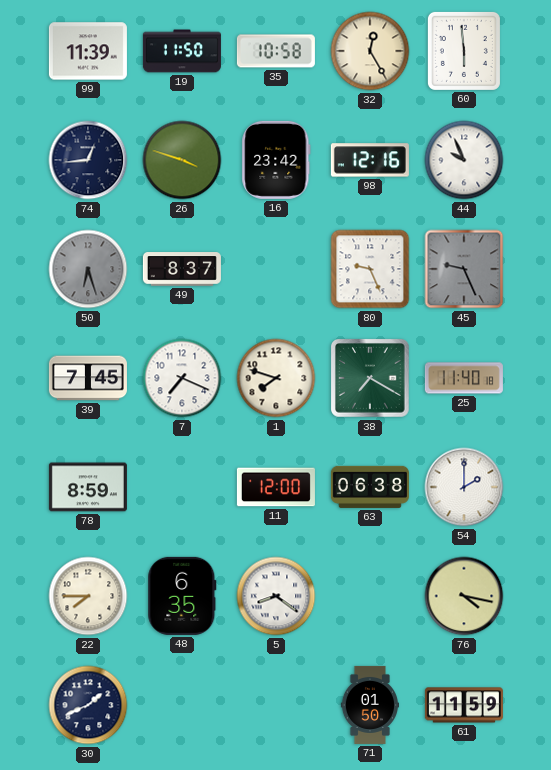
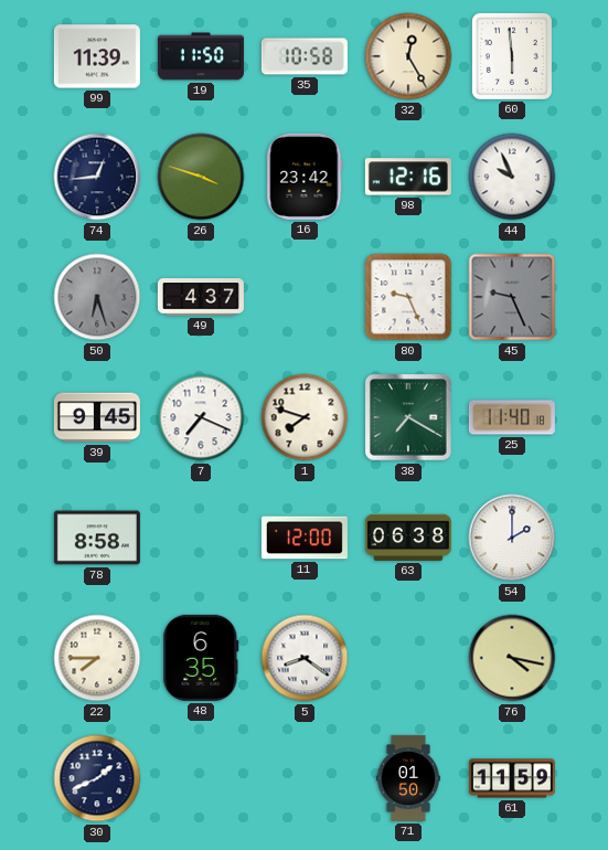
49: 8:37 -> 4:37 (201, 297)
39: 7:45 -> 9:45 (97, 417)
78: 8:59 -> 8:58 (97, 538)
